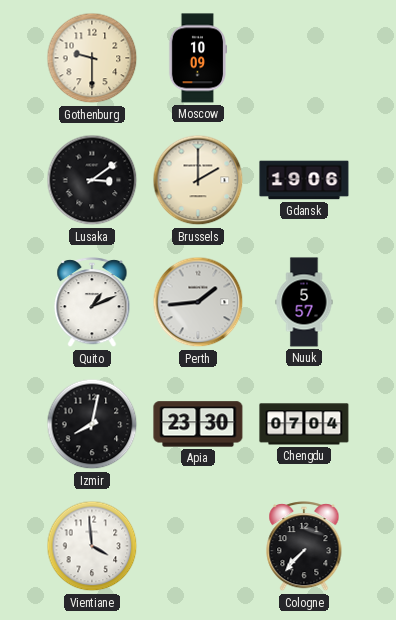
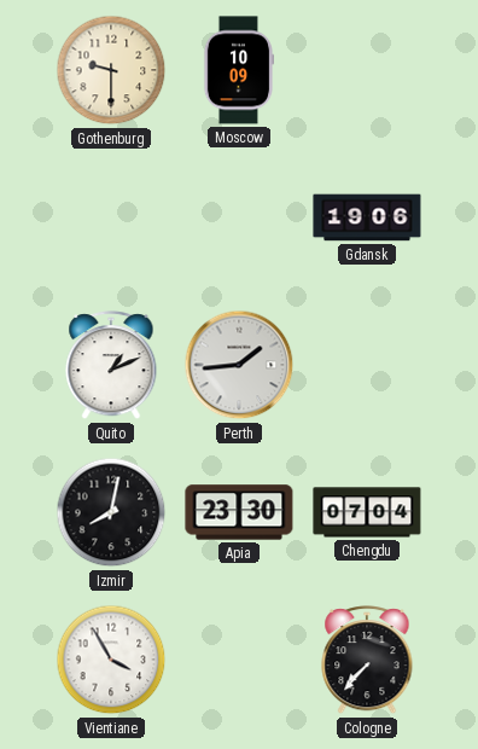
Lusaka: 3:09 -> none (92, 180)
Brussels: 2:00 -> none (198, 180)
Nuuk: 5:57 -> none (304, 302)
Vientiane: 3:59 -> 3:55 (111, 660)
